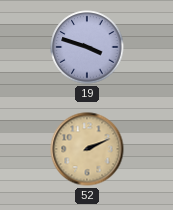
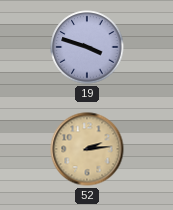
52: 2:11 -> 2:14 (87, 149)
